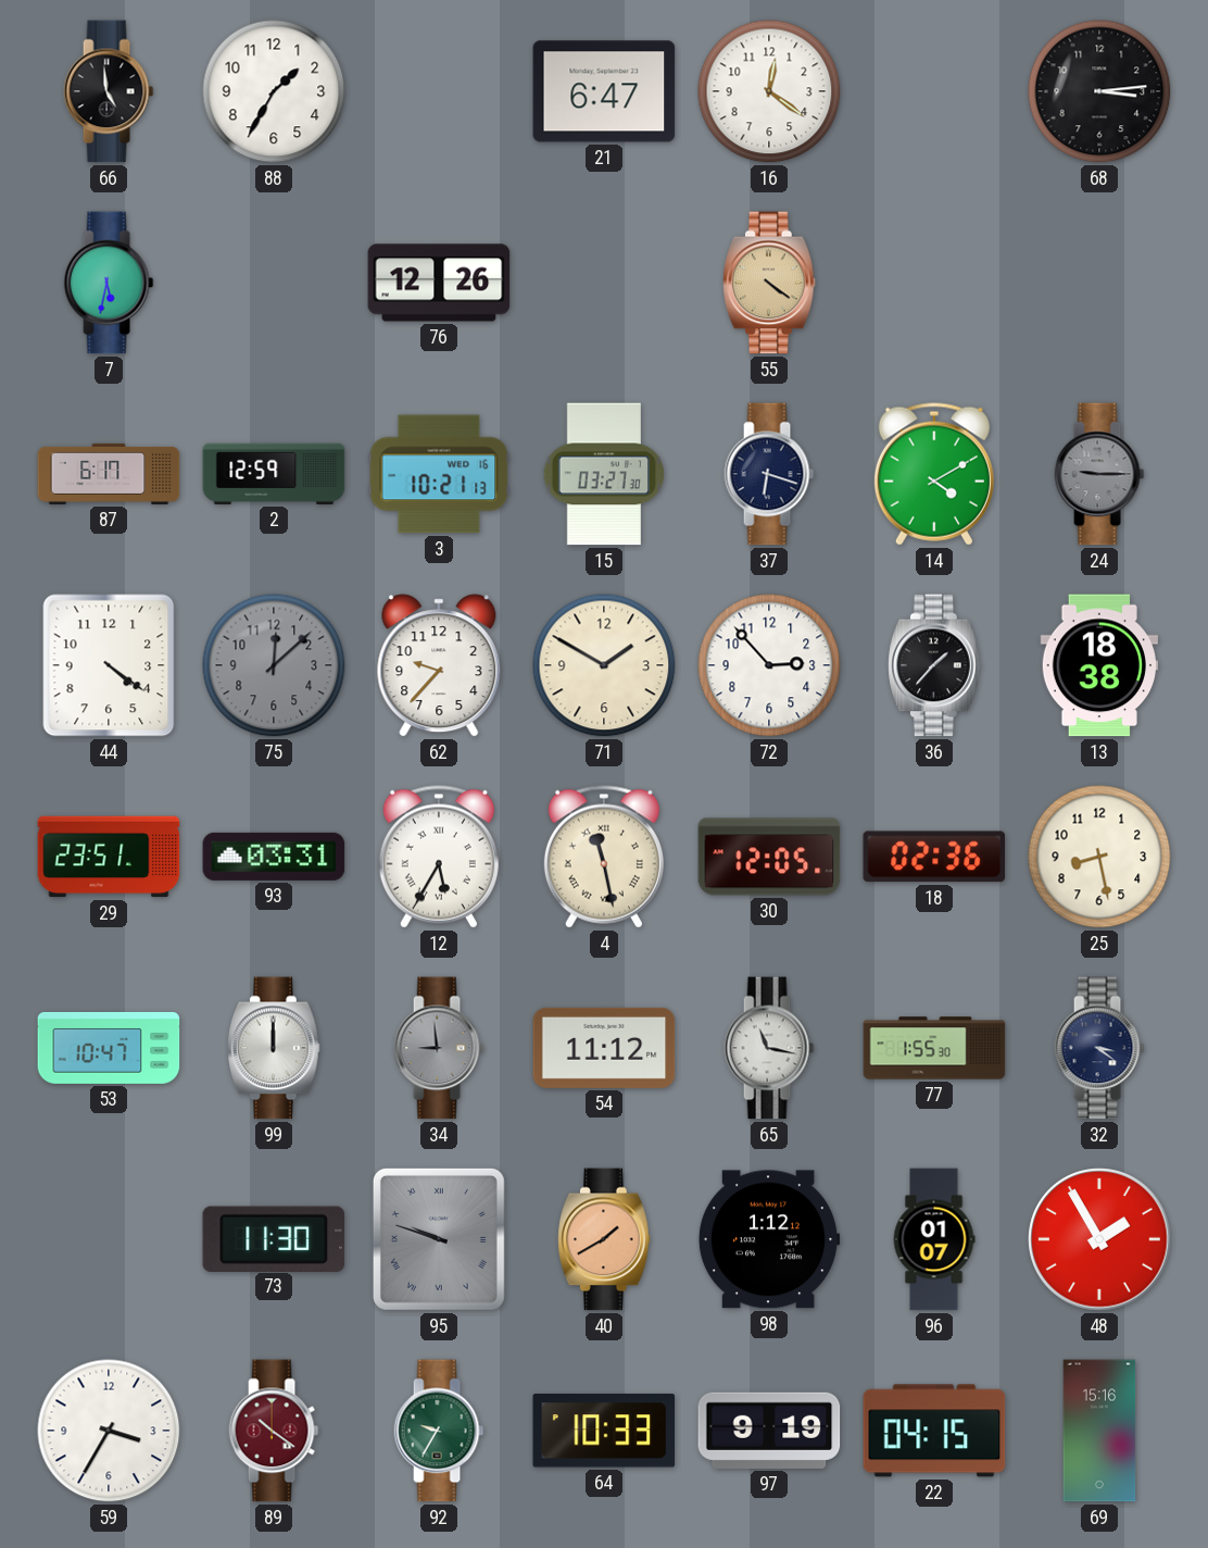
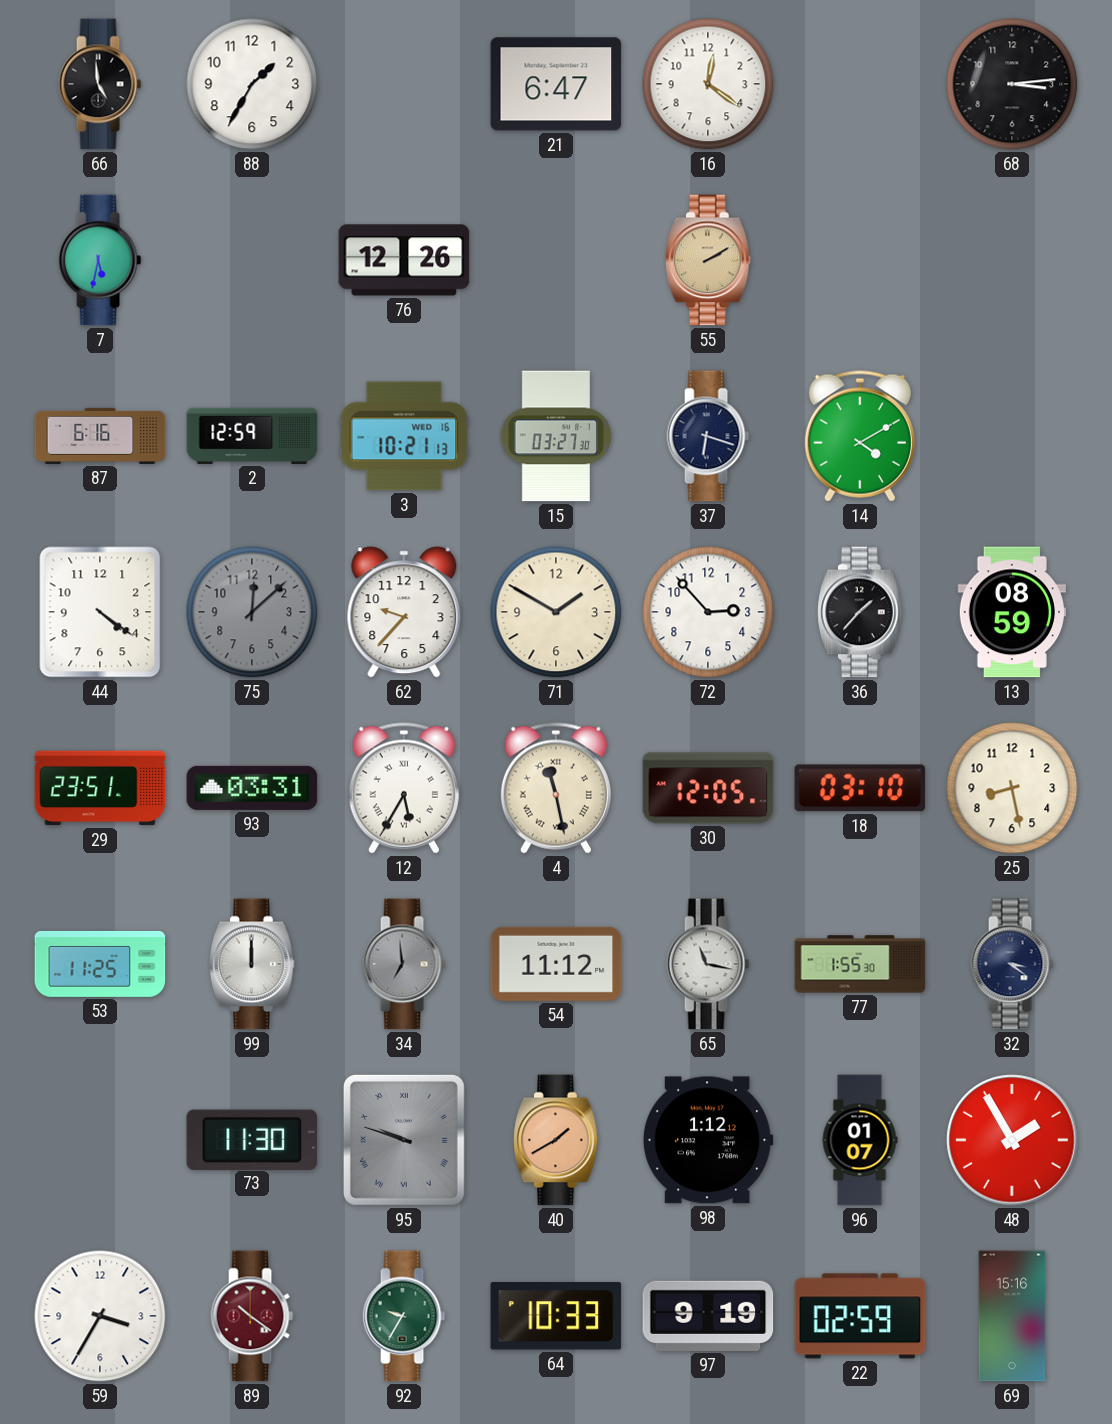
55: 4:21 -> 2:10 (708, 260)
87: 6:17 -> 6:16 (100, 436)
24: 9:15 -> none (1099, 474)
13: 18:38 -> 08:59 (1011, 612)
18: 02:36 -> 03:10 (860, 788)
53: 10:47 -> 11:25 (100, 964)
34: 8:59 -> 6:59 (404, 964)
22: 04:15 -> 02:59 (860, 1316)
